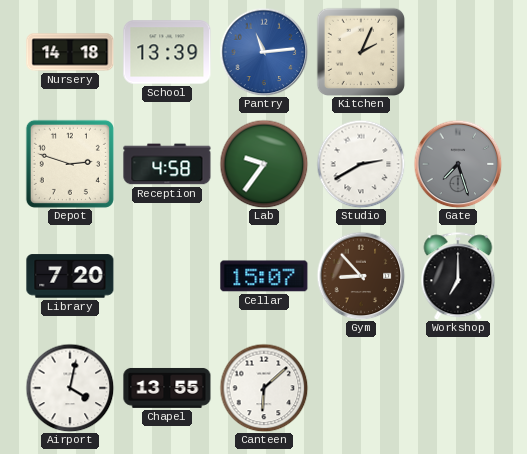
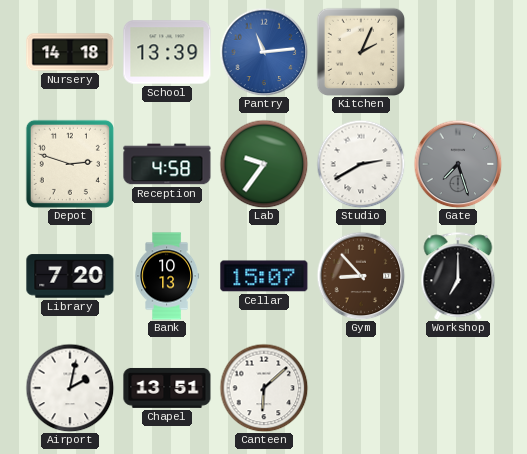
Bank: none -> 10:13 (167, 276)
Airport: 4:02 -> 2:02 (70, 388)
Chapel: 13:55 -> 13:51 (167, 388)
